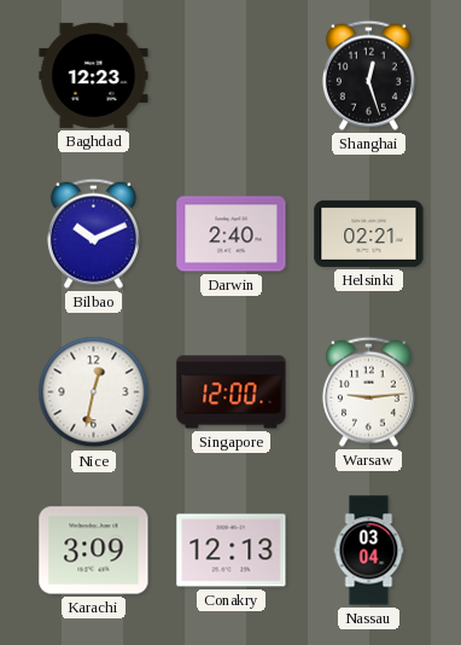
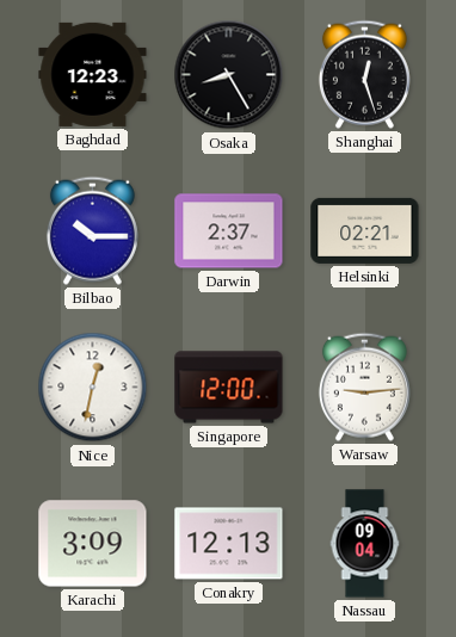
Osaka: none -> 8:25 (229, 75)
Bilbao: 10:11 -> 10:15 (92, 230)
Darwin: 2:40 -> 2:37 (229, 231)
Nassau: 03:04 -> 09:04 (365, 544)
